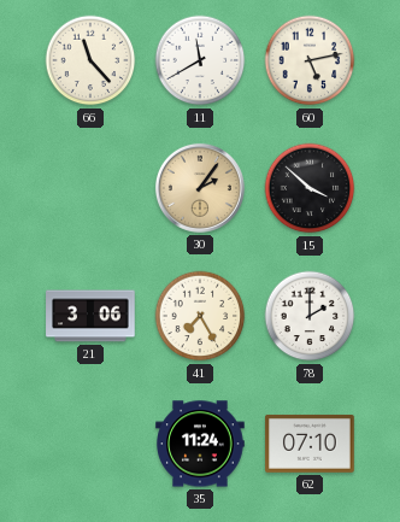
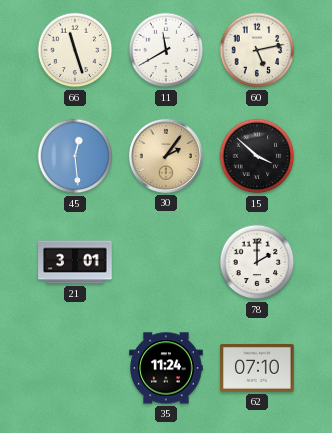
66: 11:23 -> 11:27 (75, 50)
45: none -> 12:29 (75, 156)
21: 3:06 -> 3:01 (75, 262)
41: 7:25 -> none (200, 316)
